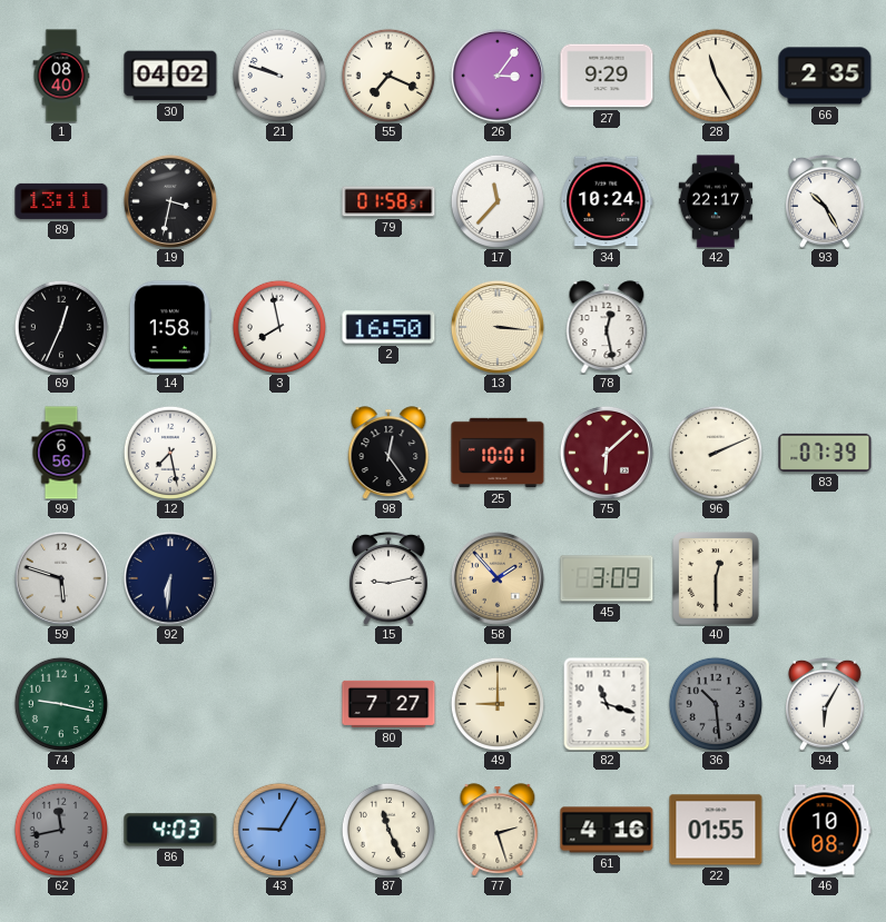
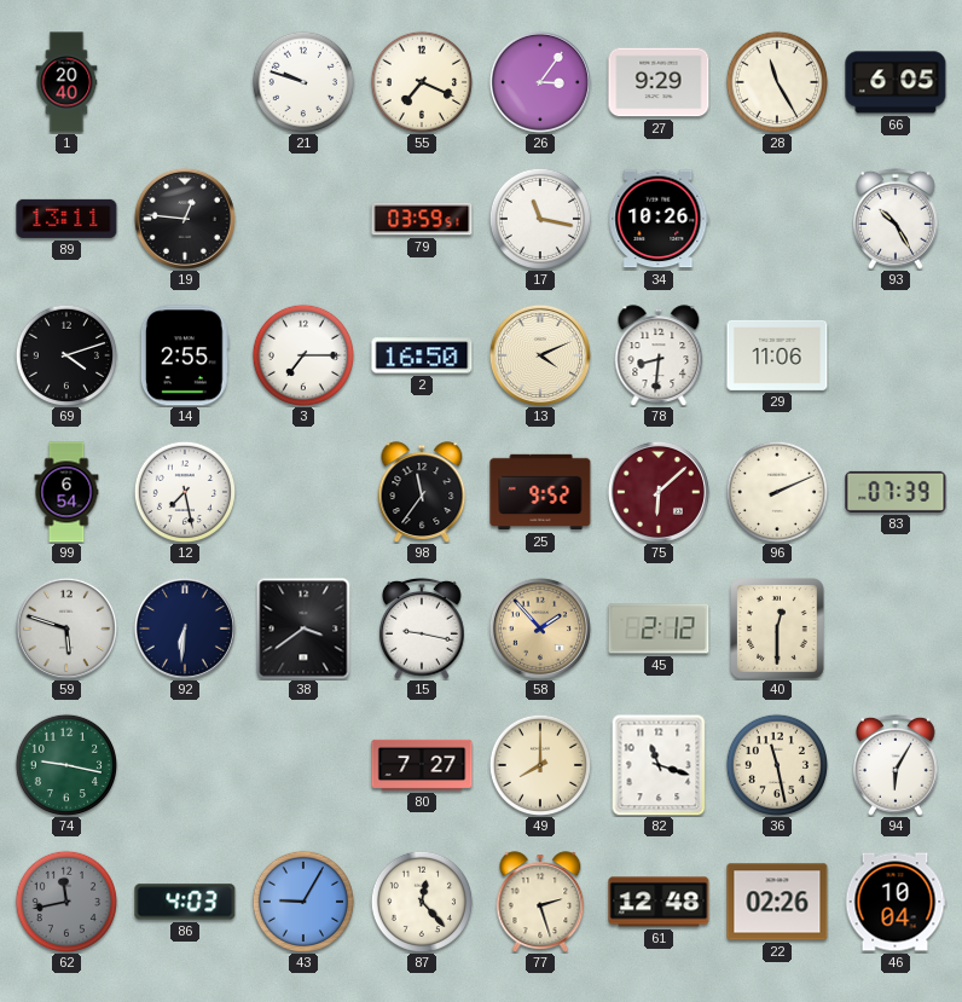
1: 08:40 -> 20:40 (66, 82)
30: 04:02 -> none (170, 76)
66: 2:35 -> 6:05 (896, 82)
19: 3:32 -> 12:46 (185, 219)
79: 01:58 -> 03:59 (422, 219)
17: 11:37 -> 11:17 (539, 218)
34: 10:24 -> 10:26 (659, 219)
42: 22:17 -> none (716, 201)
69: 12:34 -> 4:12 (65, 354)
14: 1:58 -> 2:55 (185, 355)
3: 7:58 -> 7:15 (302, 354)
13: 3:16 -> 4:11 (540, 355)
78: 12:28 -> 8:31 (659, 355)
29: none -> 11:06 (777, 355)
99: 6:56 -> 6:54 (66, 492)
98: 12:24 -> 11:36 (422, 492)
25: 10:01 -> 9:52 (540, 492)
38: none -> 3:39 (303, 629)
15: 9:13 -> 9:17 (423, 629)
45: 3:09 -> 2:12 (659, 629)
49: 9:00 -> 8:00 (539, 764)
36: 10:29 -> 11:28 (776, 764)
36 dial: grey -> cream (776, 764)
87: 11:26 -> 12:23 (421, 900)
61: 4:16 -> 12:48 (659, 902)
22: 01:55 -> 02:26 (777, 902)
46: 10:08 -> 10:04 (896, 902)
